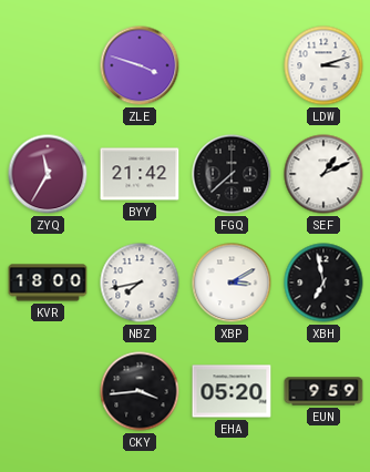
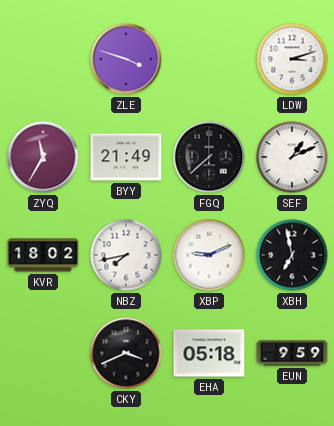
BYY: 21:42 -> 21:49 (126, 157)
KVR: 18:00 -> 18:02 (43, 255)
XBP: 3:10 -> 9:11 (209, 255)
CKY: 3:44 -> 3:41 (126, 353)
EHA: 05:20 -> 05:18 (209, 353)
